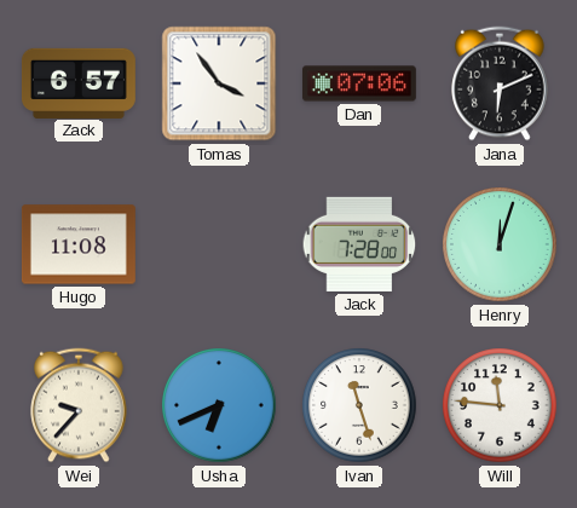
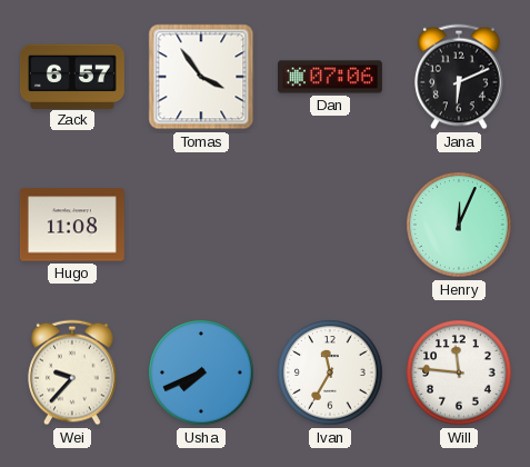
Jack: 7:28 -> none (359, 244)
Henry: 12:03 -> 12:04 (459, 225)
Usha: 6:41 -> 7:41 (201, 372)
Ivan: 11:27 -> 11:35 (330, 372)
